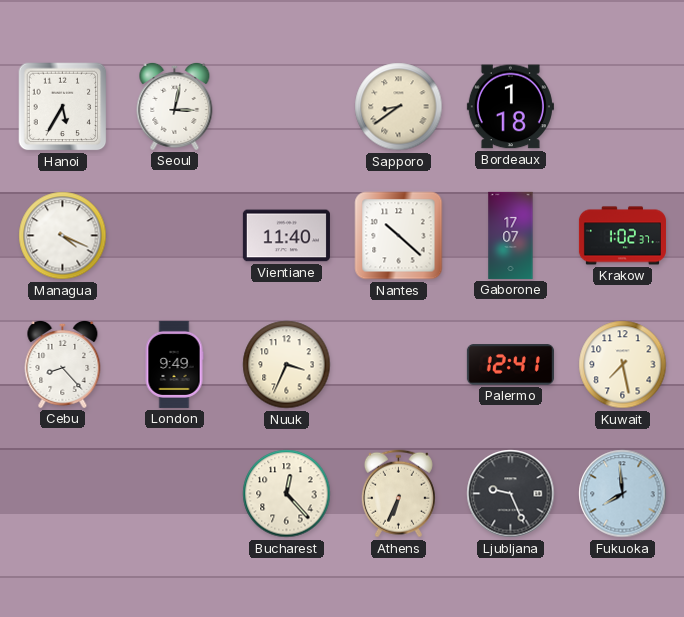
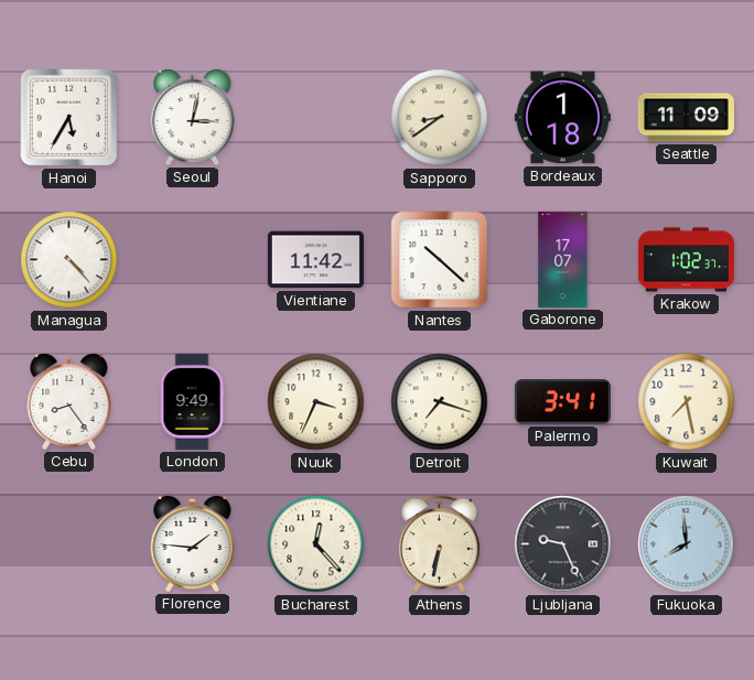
Seattle: none -> 11:09 (686, 118)
Managua: 4:19 -> 4:23 (69, 260)
Vientiane: 11:40 -> 11:42 (315, 260)
Cebu: 8:23 -> 8:24 (69, 401)
Detroit: none -> 7:18 (440, 402)
Palermo: 12:41 -> 3:41 (562, 402)
Florence: none -> 1:46 (193, 543)
Athens: 6:34 -> 6:32 (439, 544)
